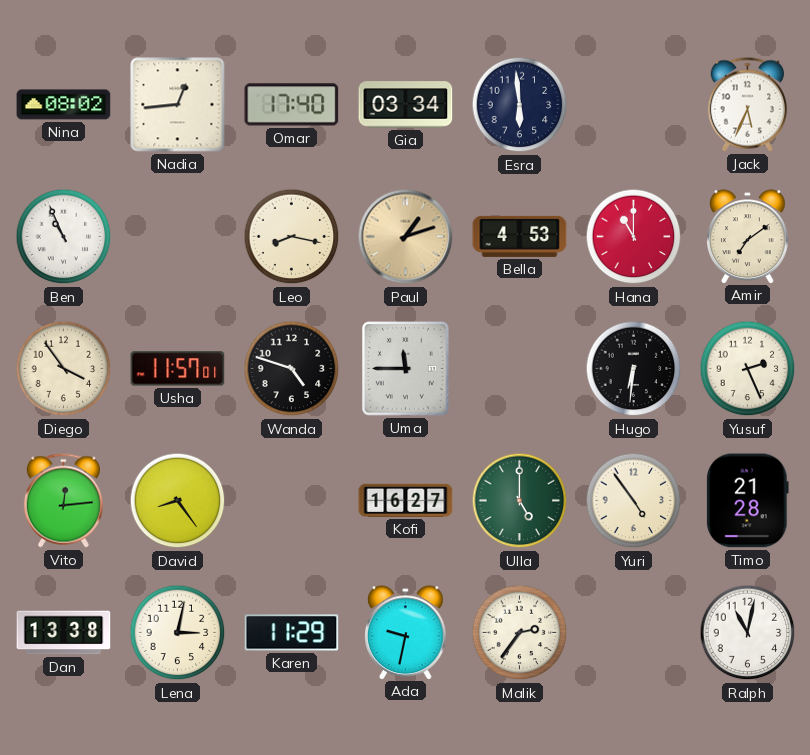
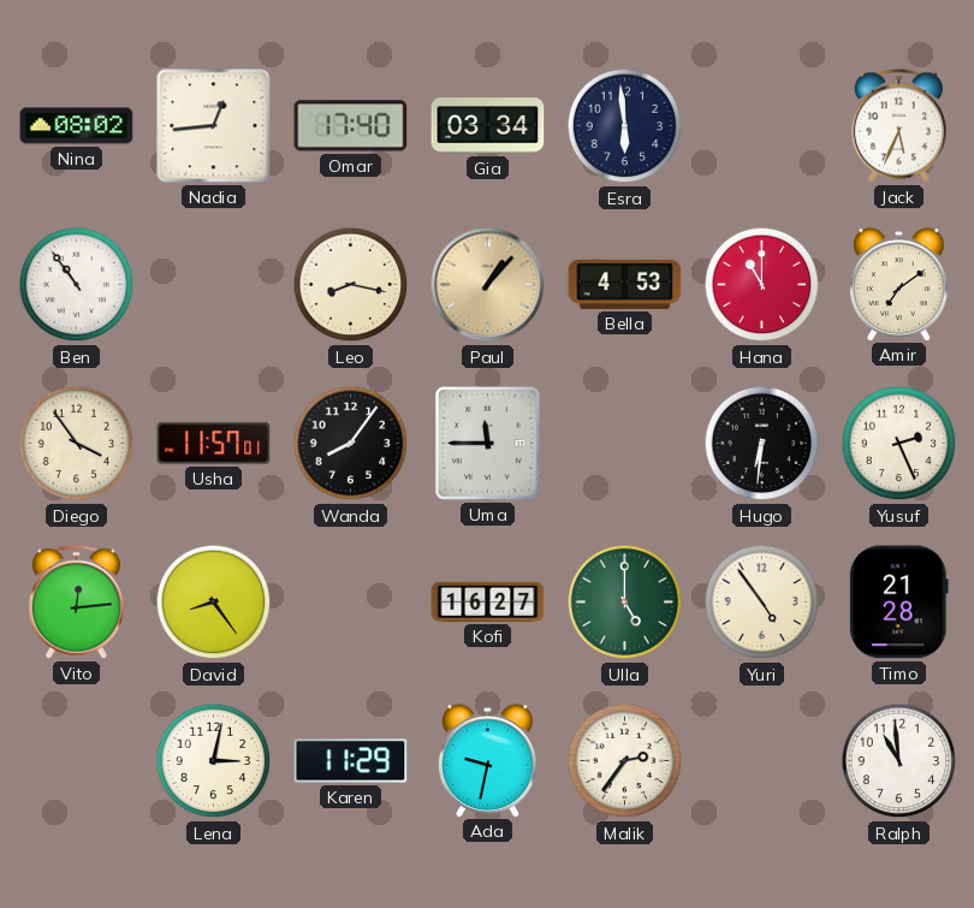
Ben: 10:56 -> 10:54 (77, 285)
Paul: 1:12 -> 1:07 (488, 285)
Wanda: 4:48 -> 8:06 (351, 444)
Dan: 13:38 -> none (64, 633)
Ralph: 11:02 -> 10:59 (899, 761)
